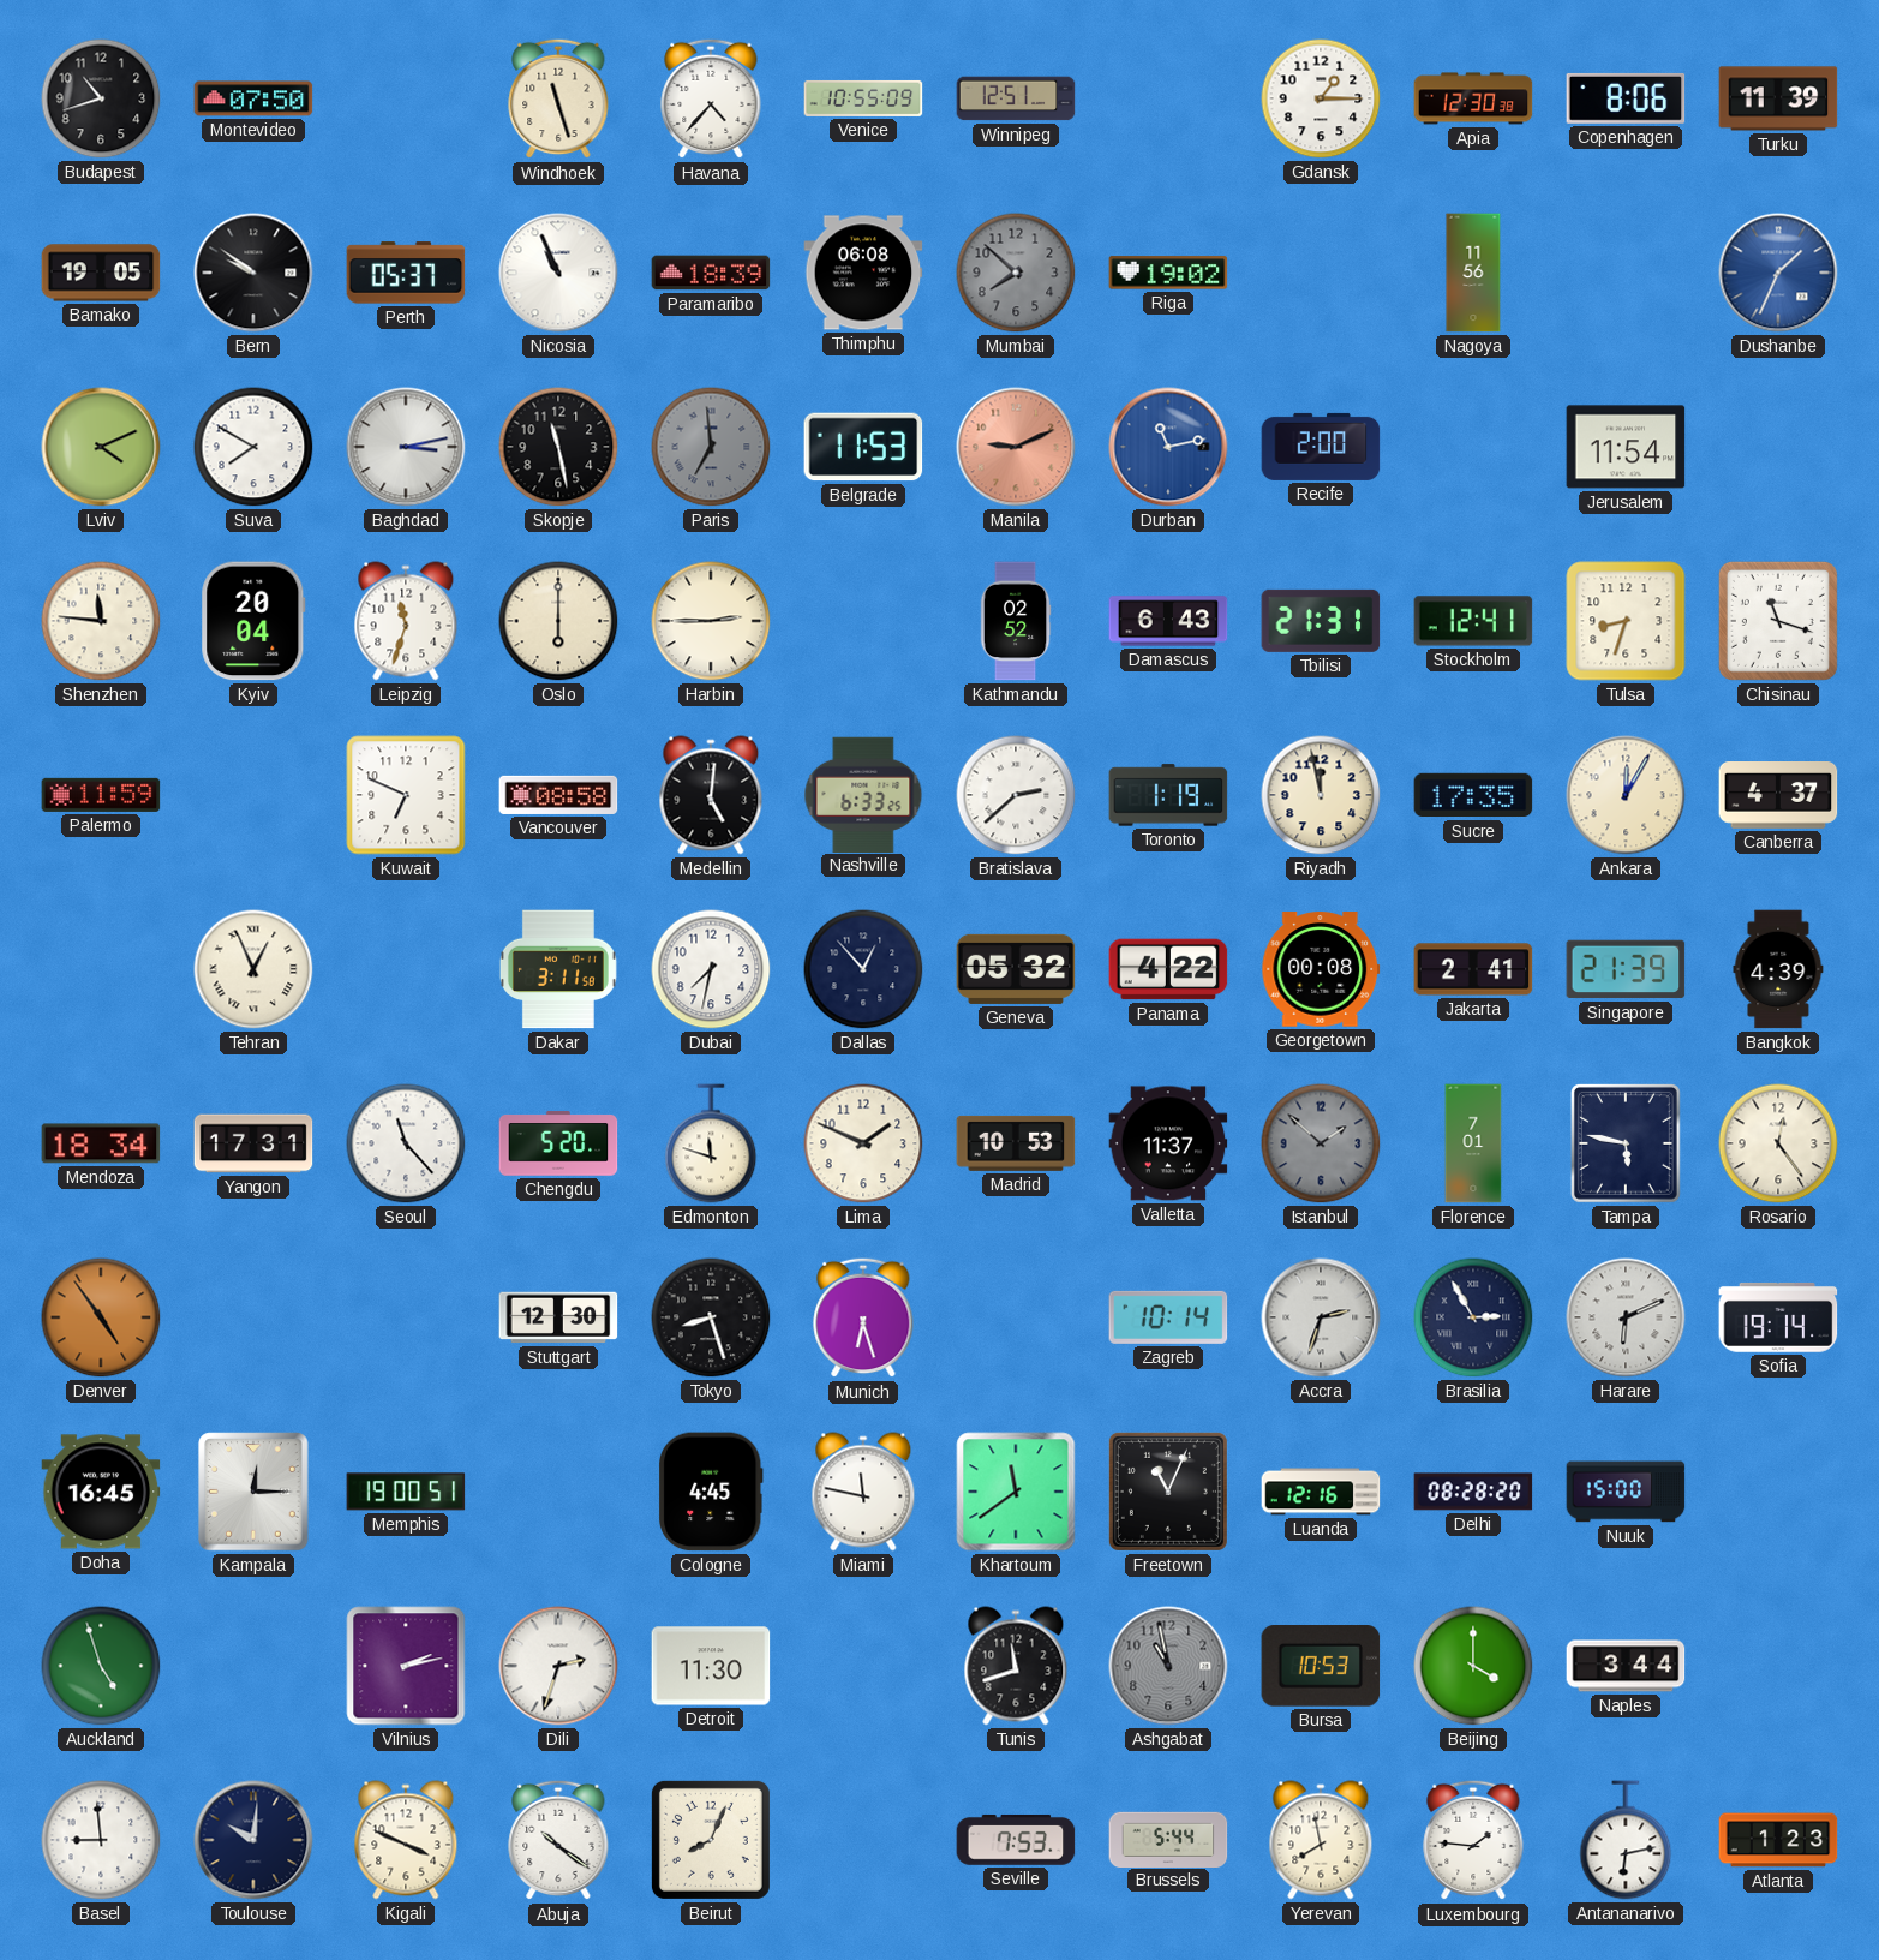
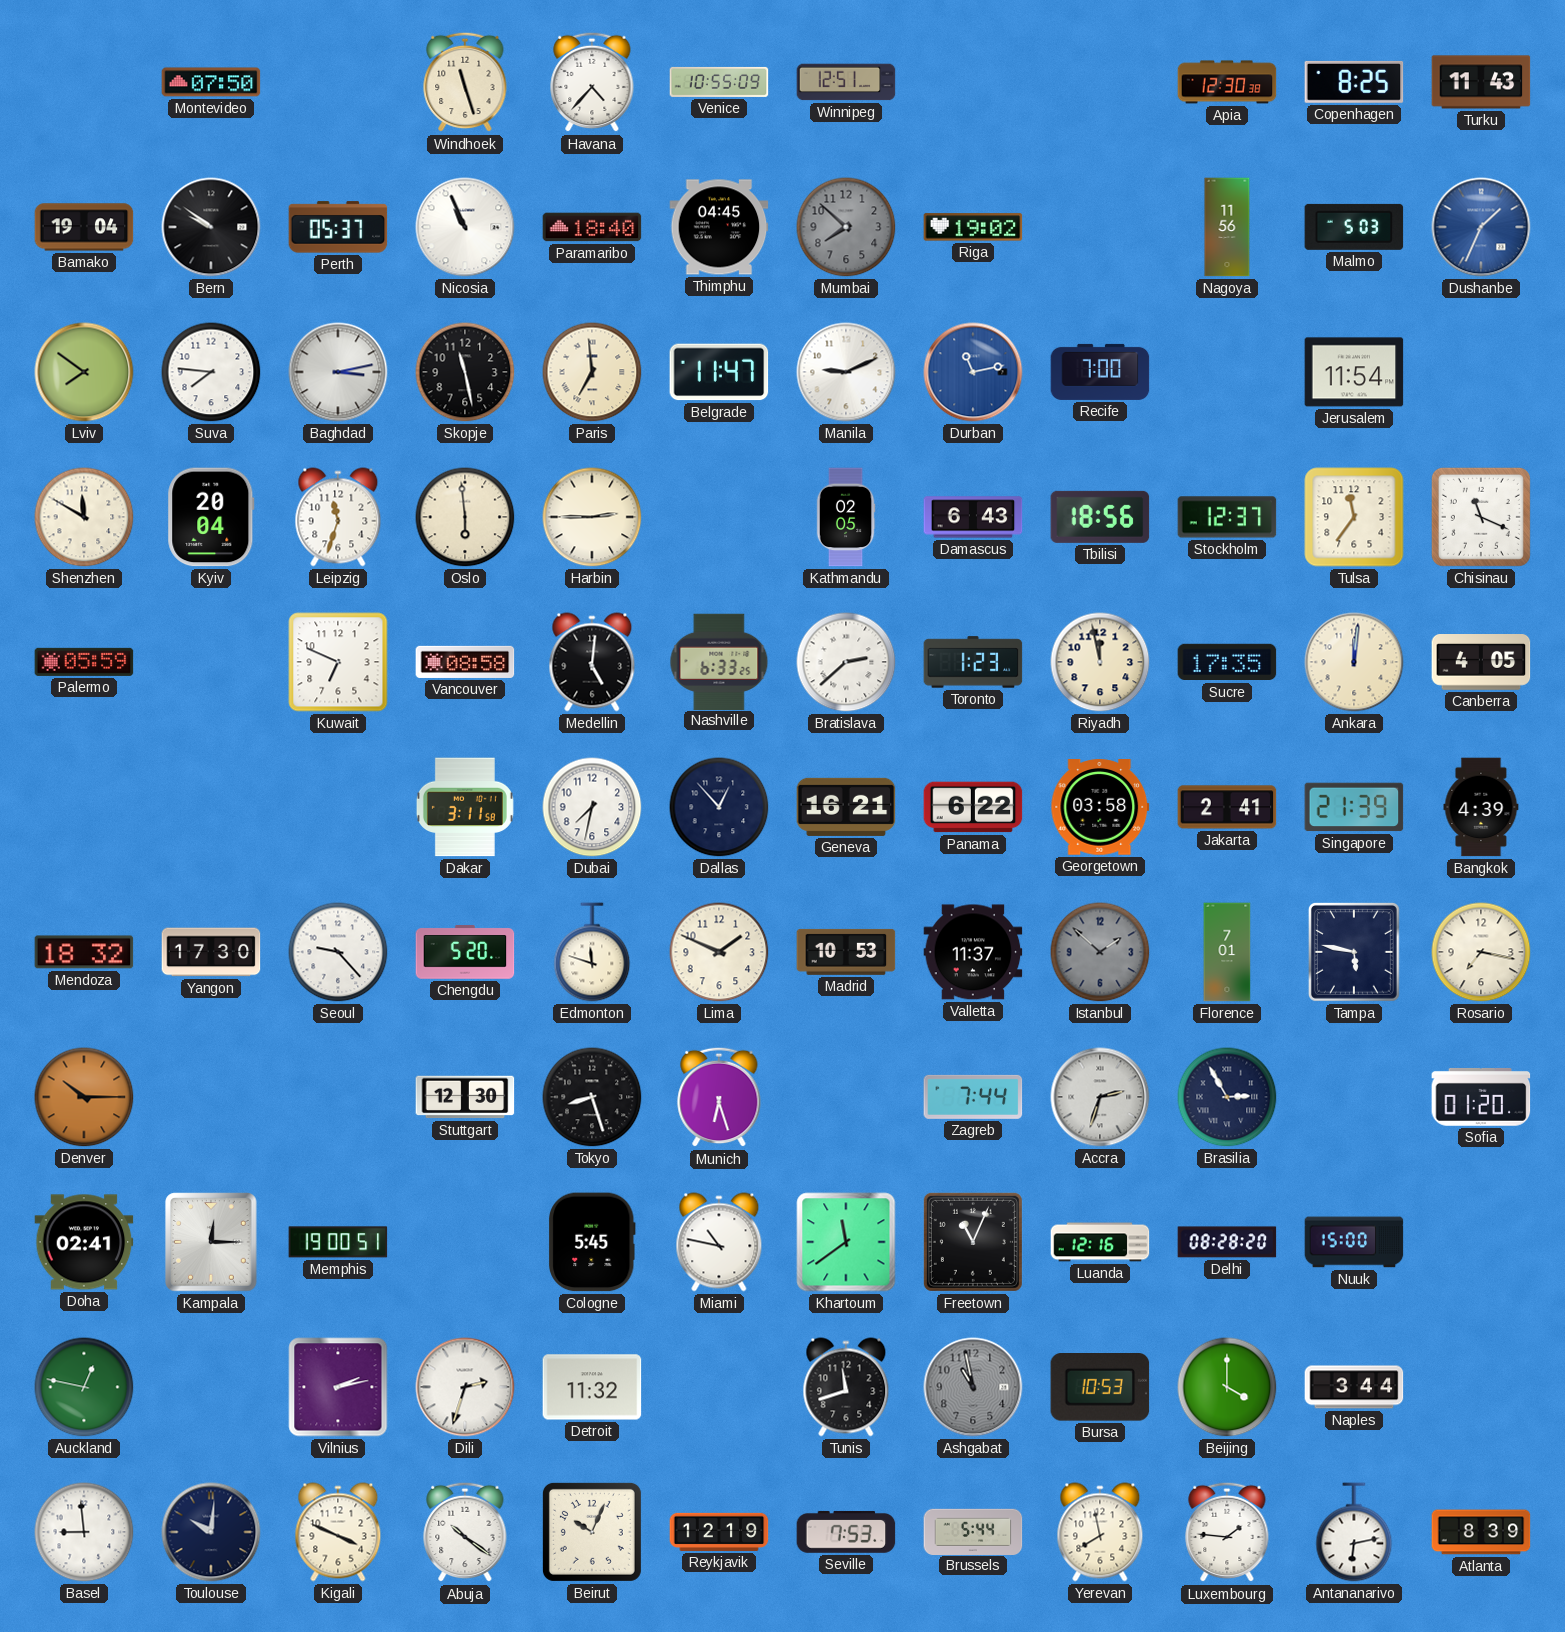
Budapest: 10:42 -> none (101, 98)
Gdansk: 1:15 -> none (1321, 98)
Copenhagen: 8:06 -> 8:25 (1354, 82)
Turku: 11:39 -> 11:43 (1481, 82)
Bamako: 19:05 -> 19:04 (84, 227)
Paramaribo: 18:39 -> 18:40 (592, 227)
Thimphu: 06:08 -> 04:45 (719, 227)
Malmo: none -> 5:03 (1354, 227)
Lviv: 4:11 -> 7:51 (84, 372)
Suva: 7:50 -> 7:46 (211, 372)
Paris dial: grey -> cream (592, 372)
Belgrade: 11:53 -> 11:47 (719, 372)
Manila dial: salmon -> white (846, 372)
Recife: 2:00 -> 7:00 (1100, 372)
Shenzhen: 11:46 -> 11:50 (84, 517)
Oslo: 6:00 -> 5:59 (465, 517)
Kathmandu: 02:52 -> 02:05 (846, 517)
Tbilisi: 21:31 -> 18:56 (1100, 517)
Stockholm: 12:41 -> 12:37 (1227, 517)
Tulsa: 8:33 -> 11:36 (1354, 517)
Chisinau: 11:18 -> 11:19 (1481, 517)
Palermo: 11:59 -> 05:59 (84, 662)
Toronto: 1:19 -> 1:23 (973, 662)
Ankara: 12:05 -> 12:01 (1354, 662)
Canberra: 4:37 -> 4:05 (1481, 663)
Tehran: 12:56 -> none (253, 969)
Geneva: 05:32 -> 16:21 (846, 807)
Panama: 4:22 -> 6:22 (973, 807)
Georgetown: 00:08 -> 03:58 (1100, 807)
Mendoza: 18:34 -> 18:32 (84, 952)
Yangon: 17:31 -> 17:30 (211, 952)
Seoul: 11:23 -> 9:23 (338, 952)
Rosario: 12:24 -> 7:17 (1481, 952)
Denver: 4:54 -> 10:15 (84, 1097)
Zagreb: 10:14 -> 7:44 (973, 1097)
Harare: 6:11 -> none (1626, 1317)
Sofia: 19:14 -> 01:20 (1481, 1097)
Doha: 16:45 -> 02:41 (84, 1242)
Cologne: 4:45 -> 5:45 (592, 1242)
Miami: 11:47 -> 10:47 (719, 1242)
Auckland: 4:57 -> 12:47 (84, 1387)
Detroit: 11:30 -> 11:32 (592, 1387)
Beirut: 8:04 -> 10:04 (592, 1532)
Reykjavik: none -> 12:19 (719, 1532)
Atlanta: 1:23 -> 8:39 (1481, 1532)
